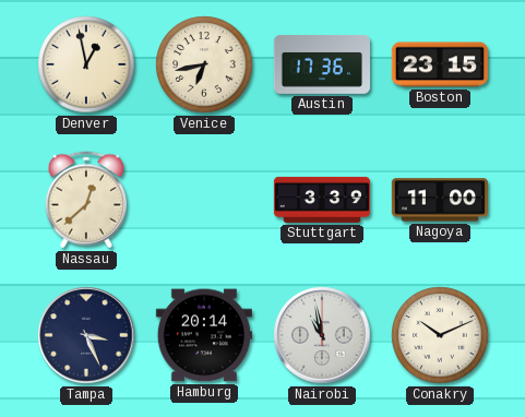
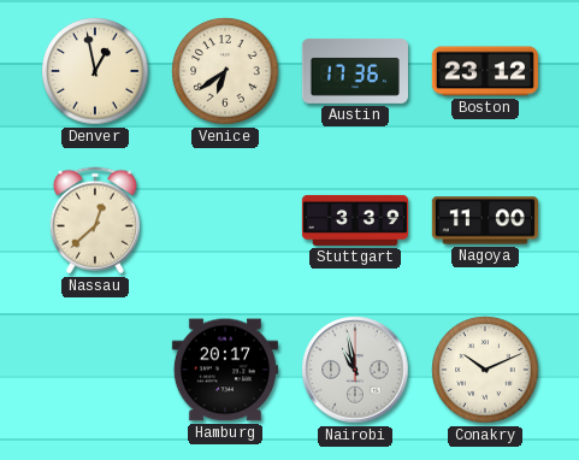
Venice: 6:43 -> 6:39 (225, 71)
Boston: 23:15 -> 23:12 (485, 71)
Tampa: 3:26 -> none (86, 335)
Hamburg: 20:14 -> 20:17 (225, 370)
